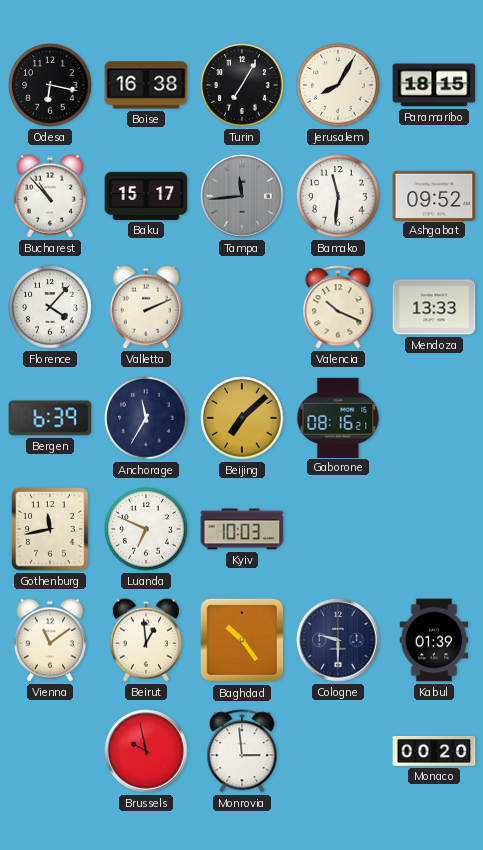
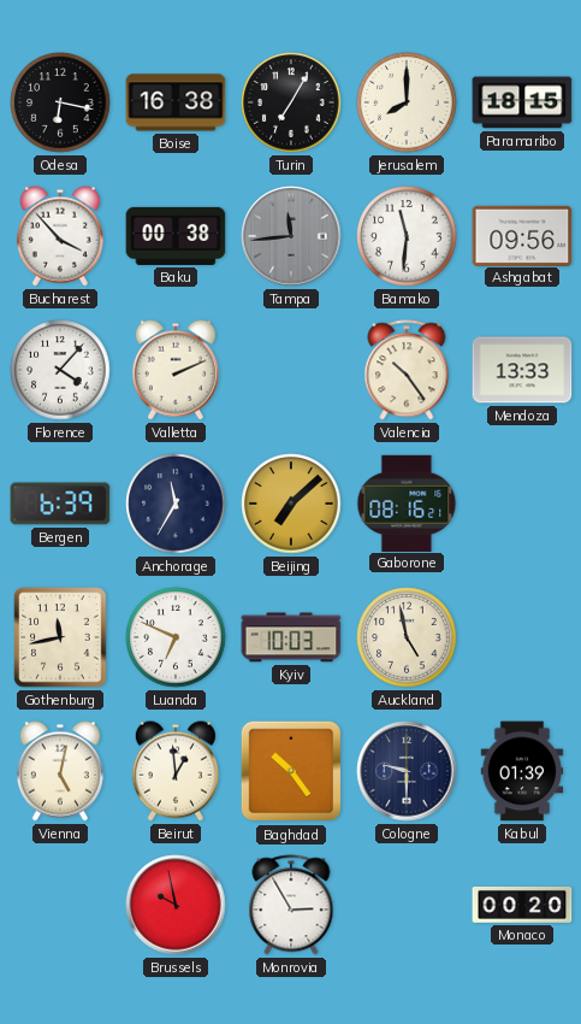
Jerusalem: 8:05 -> 8:00 (407, 102)
Bucharest: 10:53 -> 3:53 (60, 236)
Baku: 15:17 -> 00:38 (176, 236)
Ashgabat: 09:52 -> 09:56 (522, 235)
Valencia: 10:19 -> 10:24 (407, 370)
Auckland: none -> 4:58 (407, 637)
Vienna: 11:09 -> 5:02 (60, 771)
Monrovia: 2:59 -> 2:55 (291, 905)
